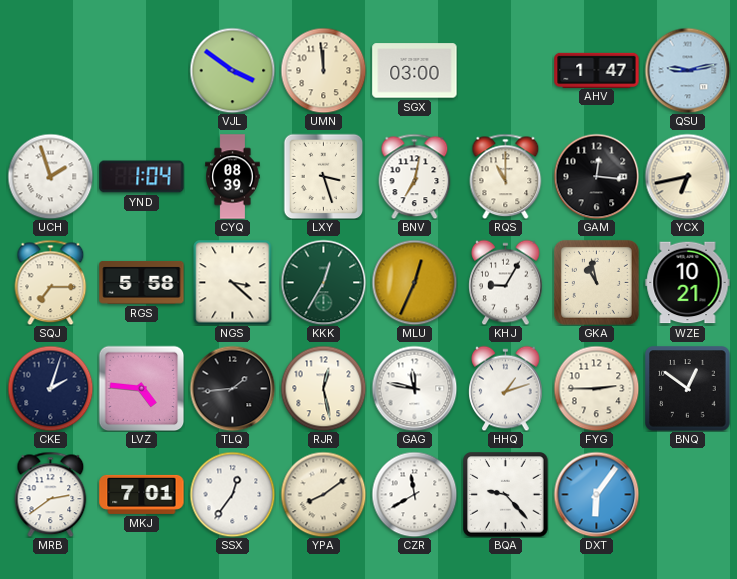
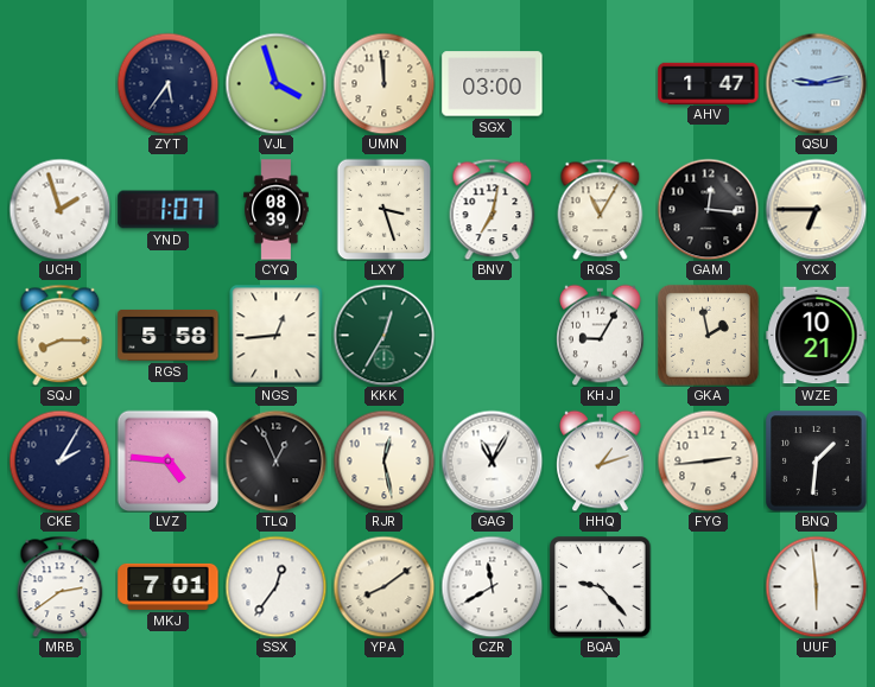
ZYT: none -> 5:36 (167, 83)
VJL: 3:51 -> 3:57 (275, 83)
YND: 1:04 -> 1:07 (169, 210)
RQS: 11:00 -> 11:05 (601, 209)
YCX: 6:43 -> 6:45 (816, 209)
SQJ: 7:15 -> 8:15 (61, 335)
NGS: 3:22 -> 12:44 (277, 335)
MLU: 12:34 -> none (414, 282)
GKA: 10:58 -> 1:58 (708, 335)
CKE: 2:03 -> 2:05 (59, 460)
TLQ: 1:44 -> 12:56 (275, 460)
GAG: 11:47 -> 11:05 (492, 460)
FYG: 2:45 -> 2:44 (708, 460)
BNQ: 12:51 -> 1:31 (817, 462)
DXT: 6:06 -> none (596, 494)
UUF: none -> 5:59 (816, 586)
